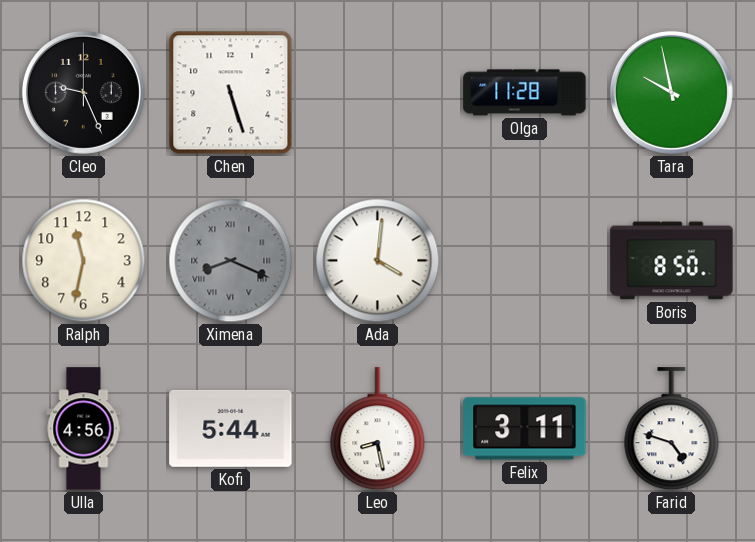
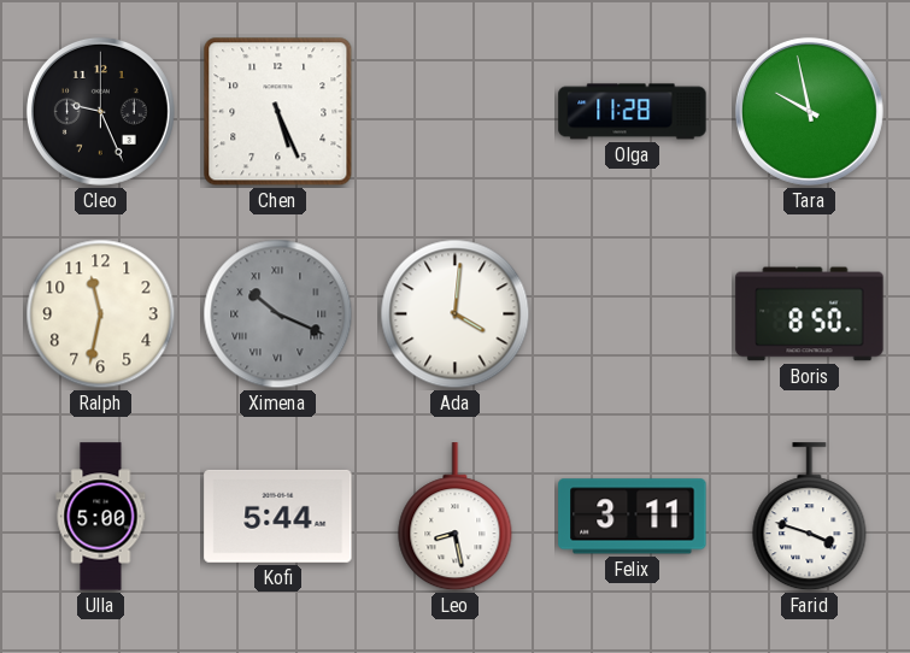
Chen: 5:27 -> 5:26 (278, 112)
Ximena: 8:19 -> 10:19 (278, 314)
Ulla: 4:56 -> 5:00 (101, 517)
Farid: 4:48 -> 3:48 (810, 517)
